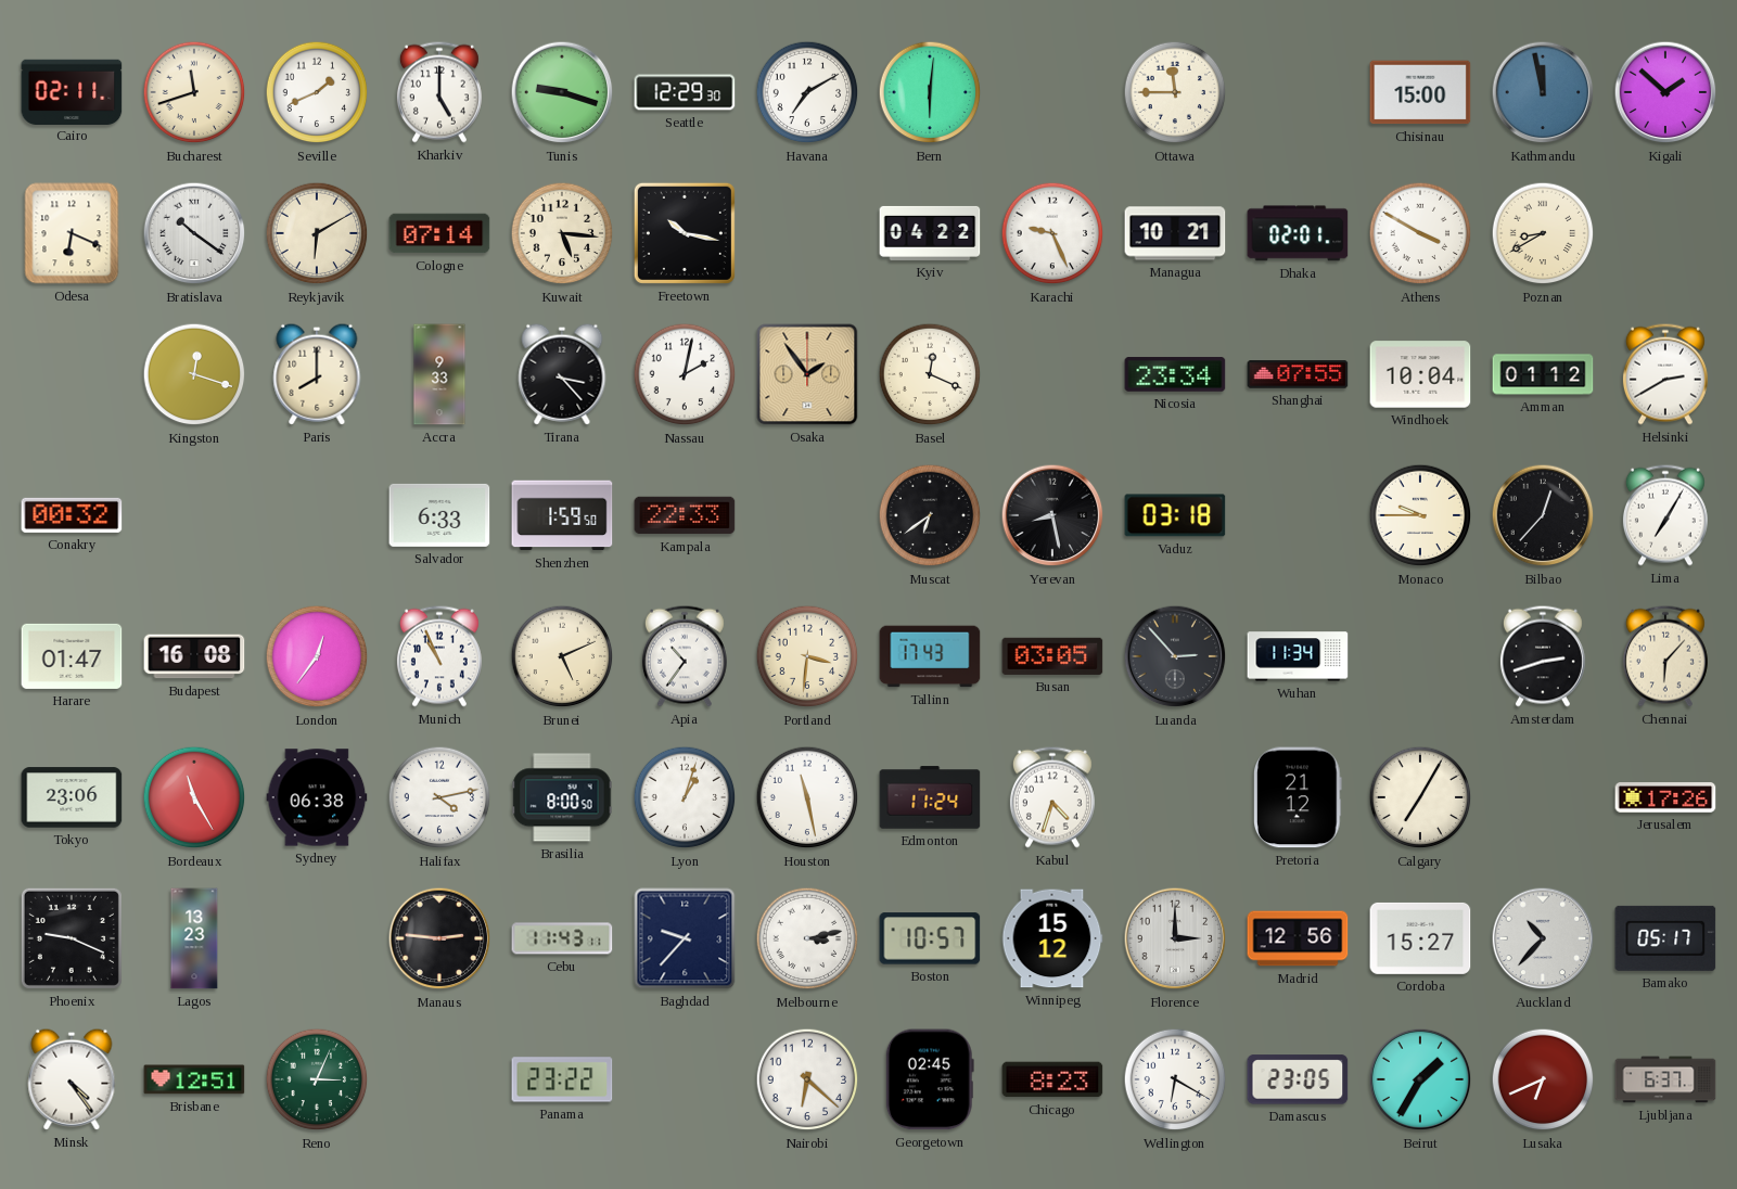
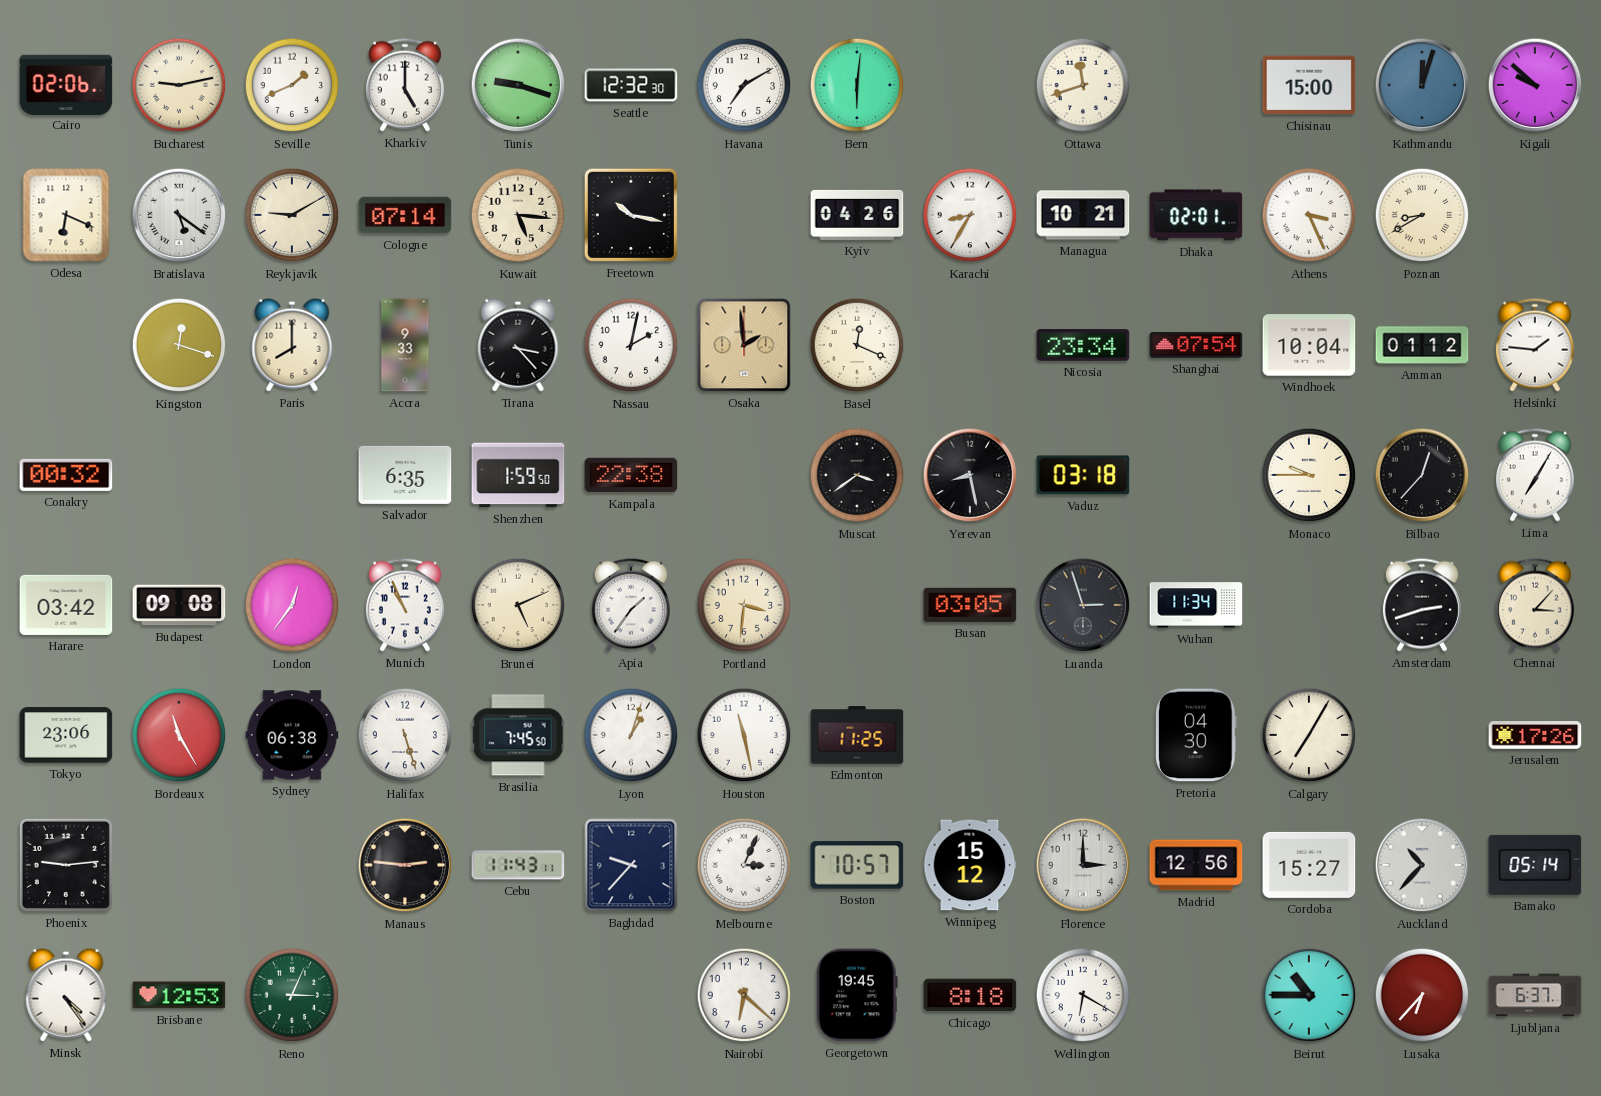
Cairo: 02:11 -> 02:06 (66, 84)
Bucharest: 11:42 -> 9:13 (179, 85)
Seattle: 12:29 -> 12:32 (631, 85)
Ottawa: 11:45 -> 11:42 (1083, 85)
Kathmandu: 11:58 -> 12:03 (1422, 85)
Kigali: 1:52 -> 9:52 (1535, 85)
Bratislava: 10:21 -> 5:21 (179, 215)
Reykjavik: 6:10 -> 9:10 (292, 215)
Kyiv: 04:22 -> 04:26 (857, 215)
Karachi: 9:26 -> 8:35 (970, 215)
Athens: 3:50 -> 3:26 (1309, 215)
Osaka: 1:54 -> 1:59 (744, 345)
Shanghai: 07:55 -> 07:54 (1196, 345)
Helsinki: 2:40 -> 1:46 (1535, 345)
Salvador: 6:33 -> 6:35 (405, 475)
Kampala: 22:33 -> 22:38 (631, 475)
Muscat: 6:39 -> 3:39 (857, 475)
Harare: 01:47 -> 03:42 (66, 605)
Budapest: 16:08 -> 09:08 (179, 605)
Apia: 10:36 -> 1:36 (631, 605)
Tallinn: 17:43 -> none (930, 656)
Luanda: 2:53 -> 2:57 (1083, 605)
Chennai: 6:07 -> 3:07 (1535, 605)
Halifax: 4:13 -> 5:27 (405, 735)
Brasilia: 8:00 -> 7:45 (518, 735)
Edmonton: 11:24 -> 11:25 (857, 735)
Kabul: 4:33 -> none (1052, 797)
Pretoria: 21:12 -> 04:30 (1197, 735)
Phoenix: 9:19 -> 9:14 (66, 865)
Lagos: 13:23 -> none (194, 938)
Melbourne: 3:13 -> 3:04 (744, 865)
Bamako: 05:17 -> 05:14 (1535, 865)
Brisbane: 12:51 -> 12:53 (179, 995)
Panama: 23:22 -> none (562, 1079)
Georgetown: 02:45 -> 19:45 (857, 995)
Chicago: 8:23 -> 8:18 (970, 995)
Damascus: 23:05 -> none (1298, 1079)
Beirut: 1:35 -> 10:45 (1309, 995)
Lusaka: 6:41 -> 6:37 (1422, 995)
